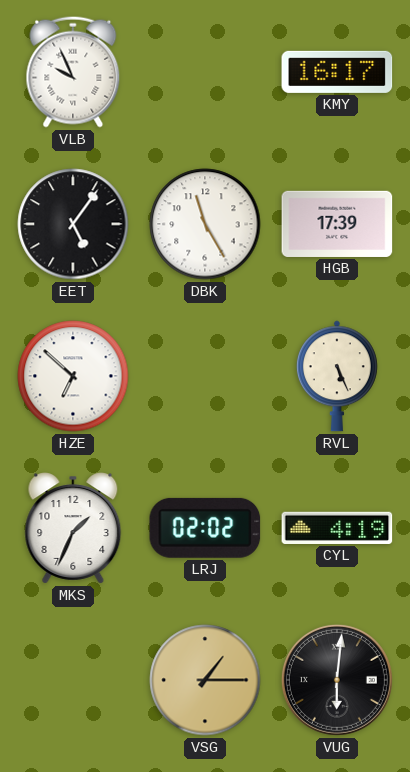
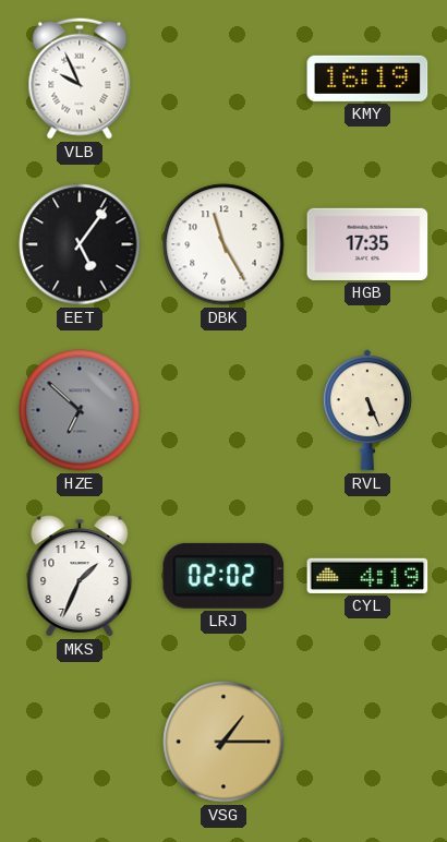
KMY: 16:17 -> 16:19 (367, 79)
HGB: 17:39 -> 17:35 (367, 244)
HZE dial: white -> grey (80, 410)
VUG: 6:01 -> none (337, 680)
